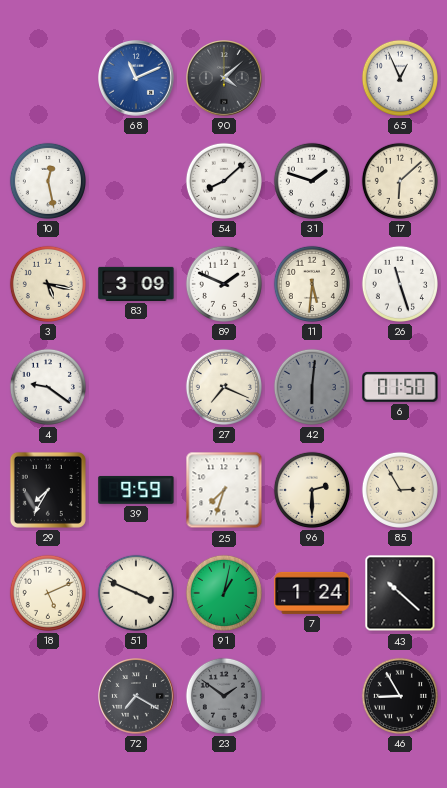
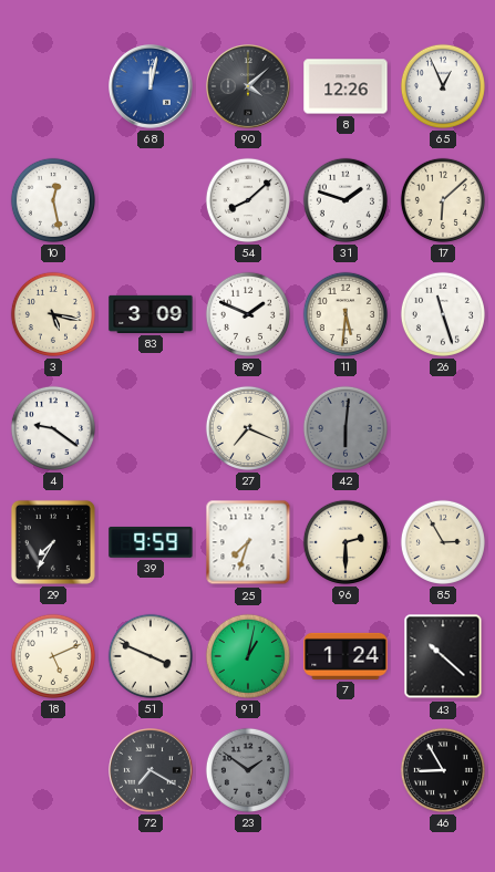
68: 11:11 -> 12:02 (151, 86)
8: none -> 12:26 (346, 86)
6: 01:50 -> none (400, 387)
